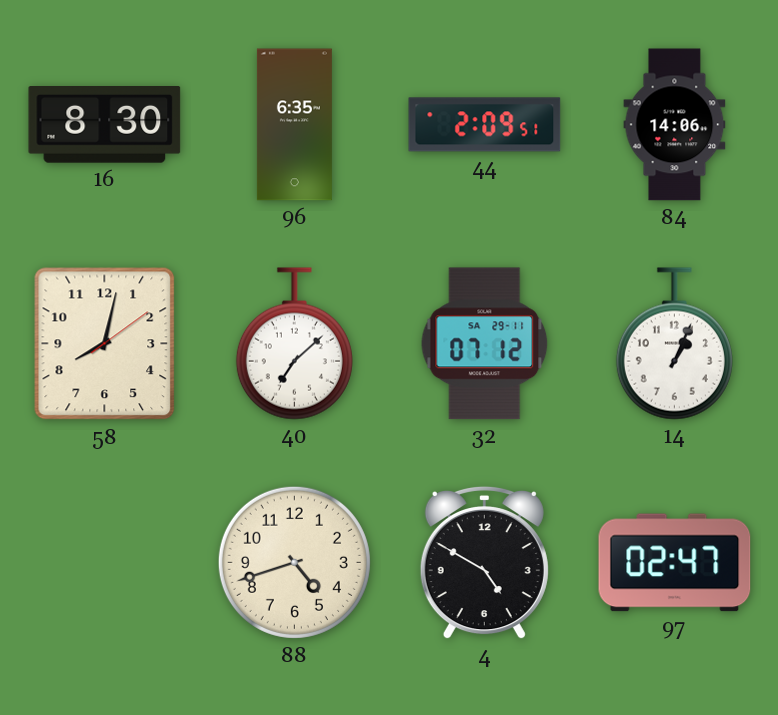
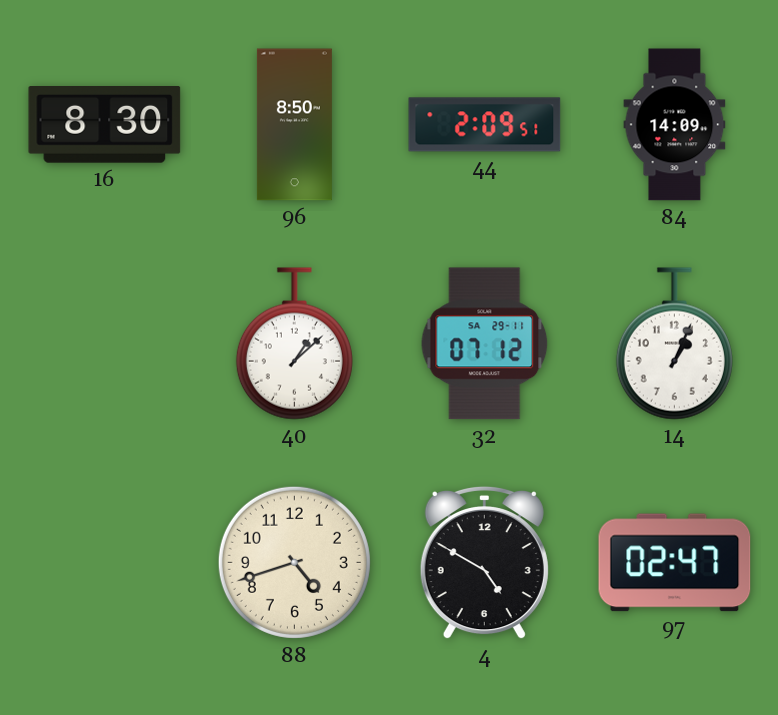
96: 6:35 -> 8:50 (294, 125)
84: 14:06 -> 14:09 (675, 125)
58: 8:02 -> none (105, 344)
40: 7:08 -> 1:08 (294, 344)
